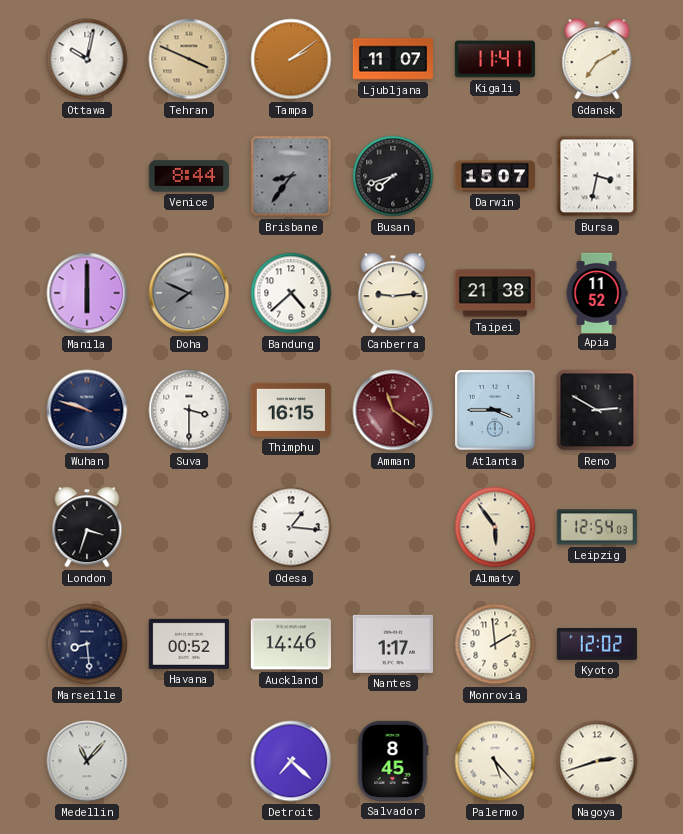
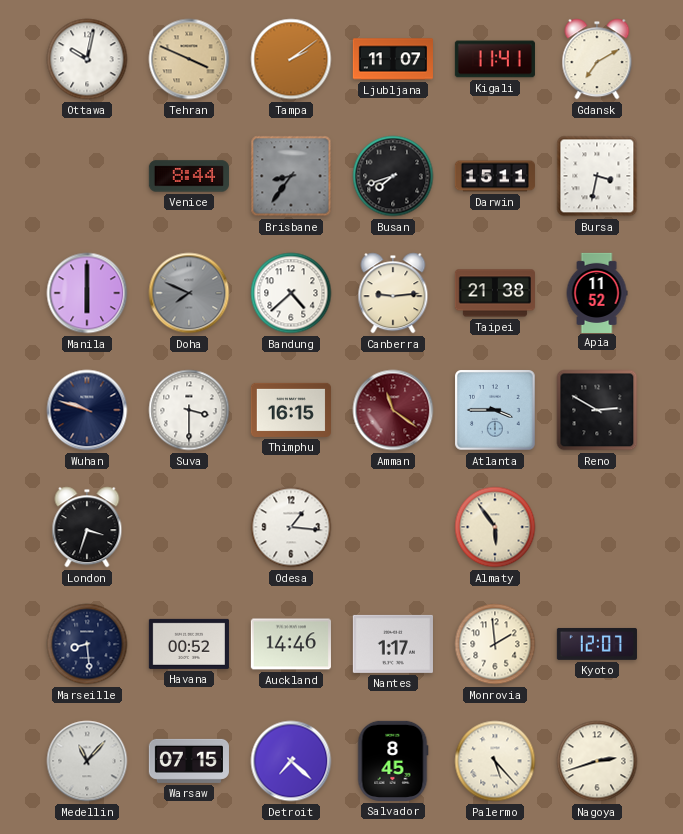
Darwin: 15:07 -> 15:11 (495, 176)
Leipzig: 12:54 -> none (597, 527)
Kyoto: 12:02 -> 12:07 (597, 644)
Warsaw: none -> 07:15 (189, 761)
